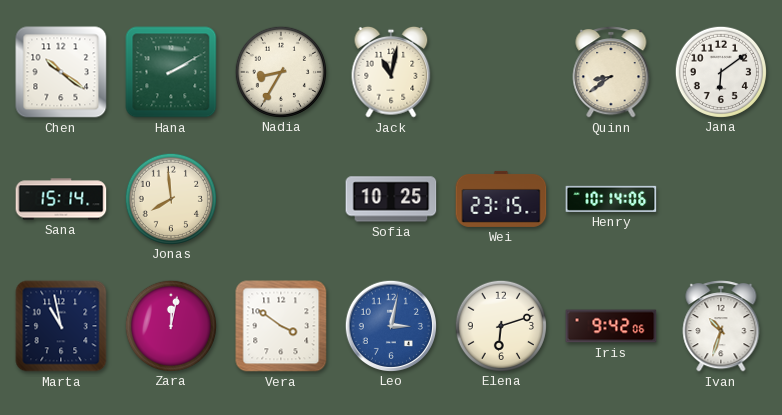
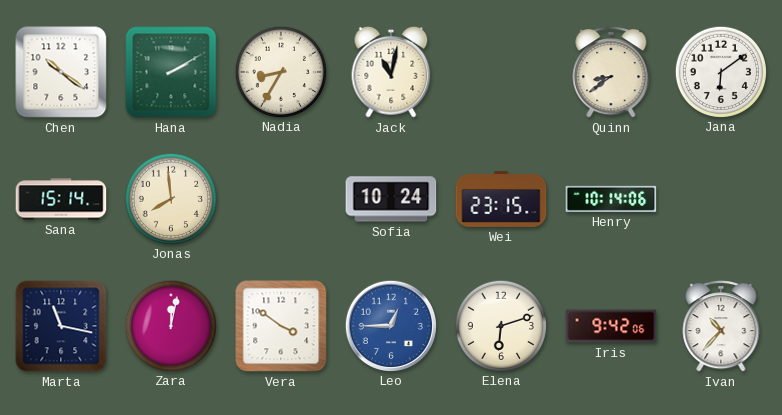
Sofia: 10:25 -> 10:24 (391, 199)
Marta: 10:58 -> 11:17 (61, 326)
Leo: 3:02 -> 12:45 (390, 325)
Ivan: 10:33 -> 10:37 (721, 326)
